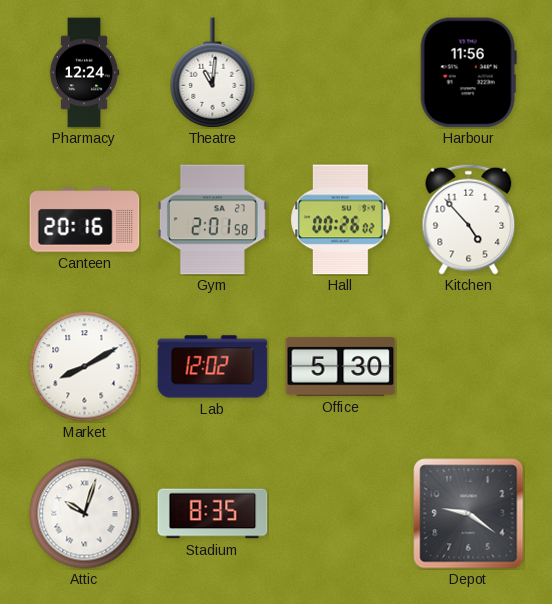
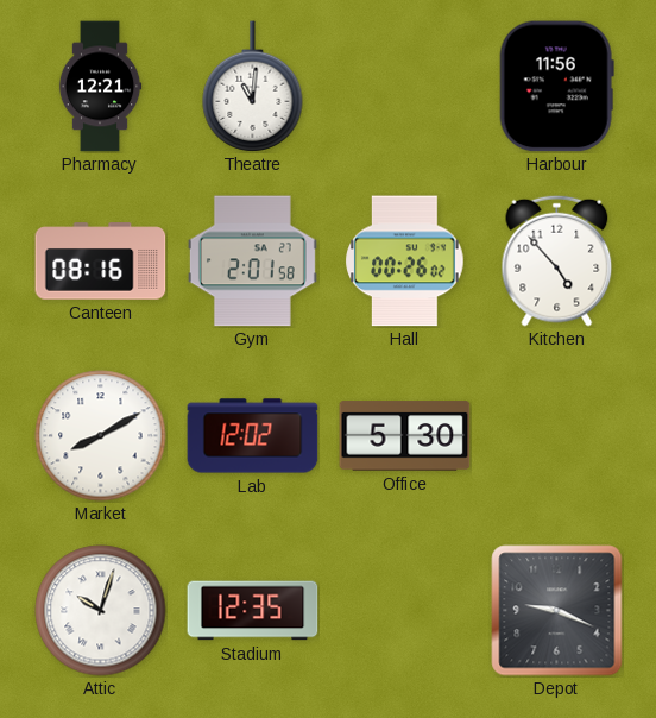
Pharmacy: 12:24 -> 12:21 (100, 87)
Canteen: 20:16 -> 08:16 (101, 262)
Stadium: 8:35 -> 12:35 (253, 611)
Depot: 9:21 -> 9:19 (557, 611)
